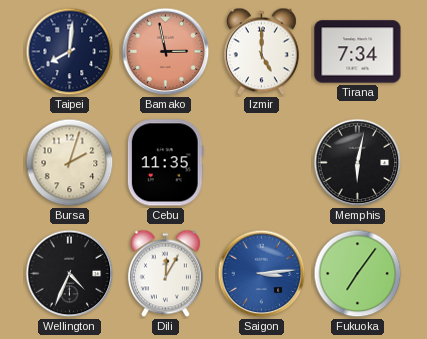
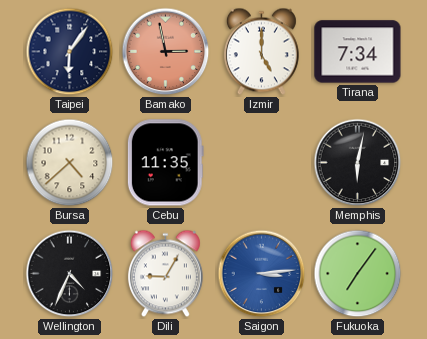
Taipei: 8:01 -> 6:06 (70, 52)
Bursa: 2:03 -> 4:38 (70, 163)
Dili: 12:05 -> 9:05 (165, 274)
